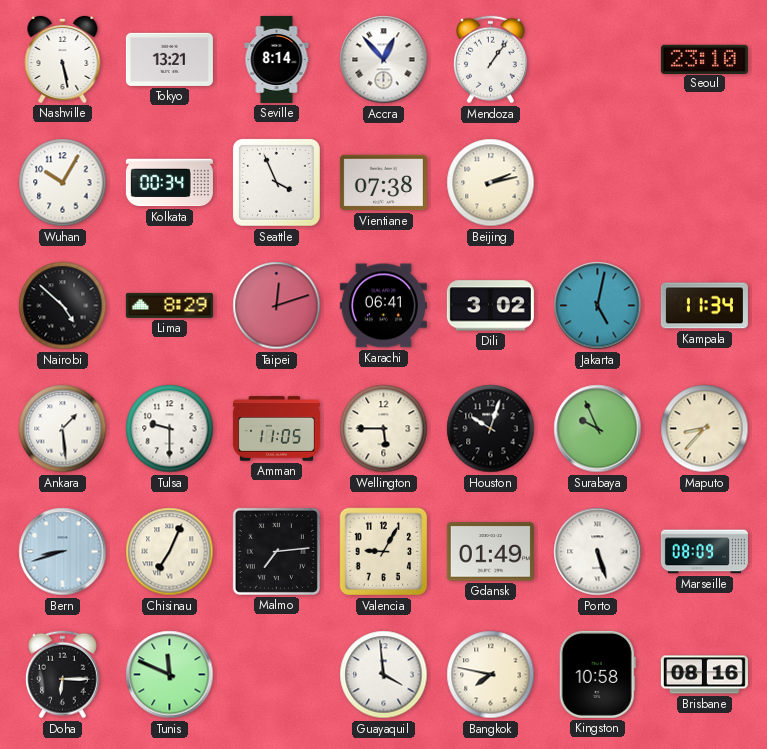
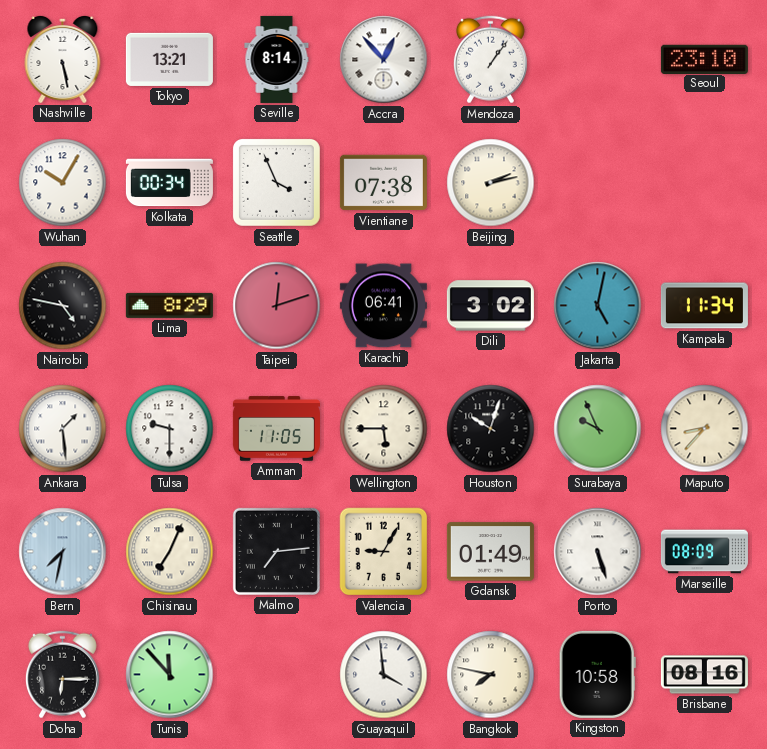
Nairobi: 4:52 -> 4:47 (63, 306)
Bern: 8:42 -> 7:32 (63, 552)
Tunis: 11:49 -> 11:53 (170, 675)
